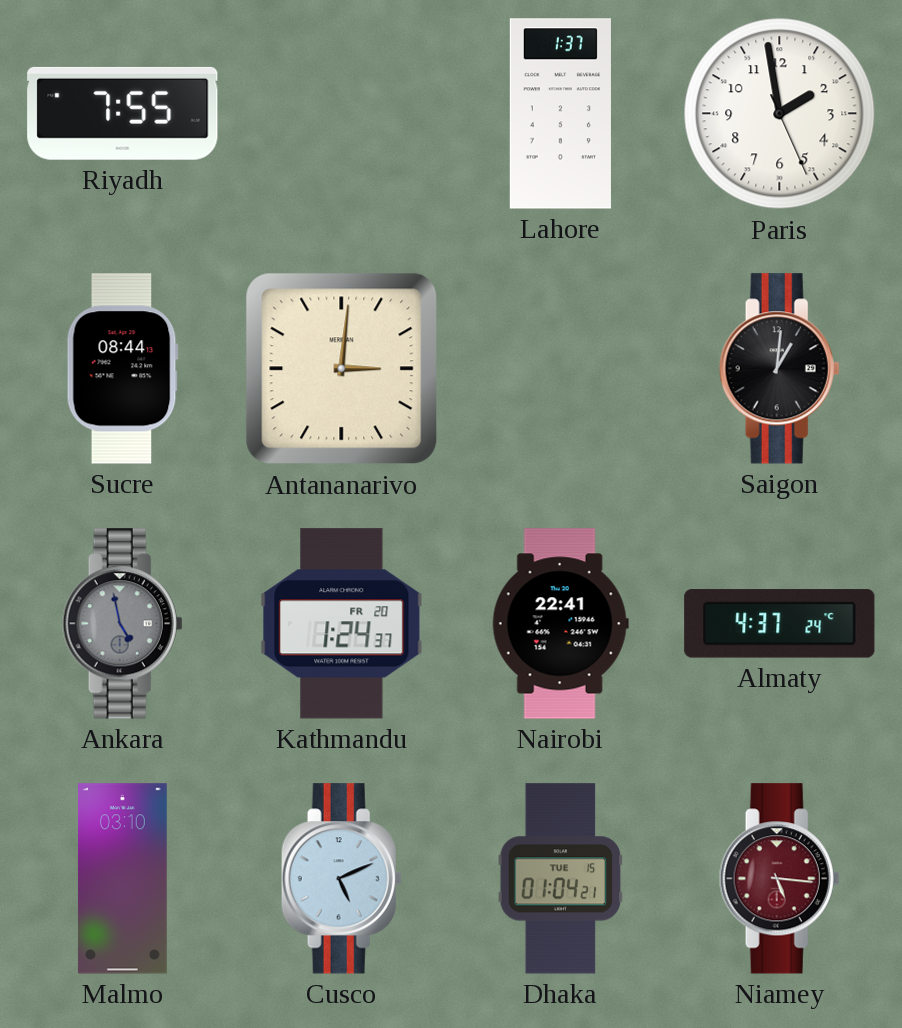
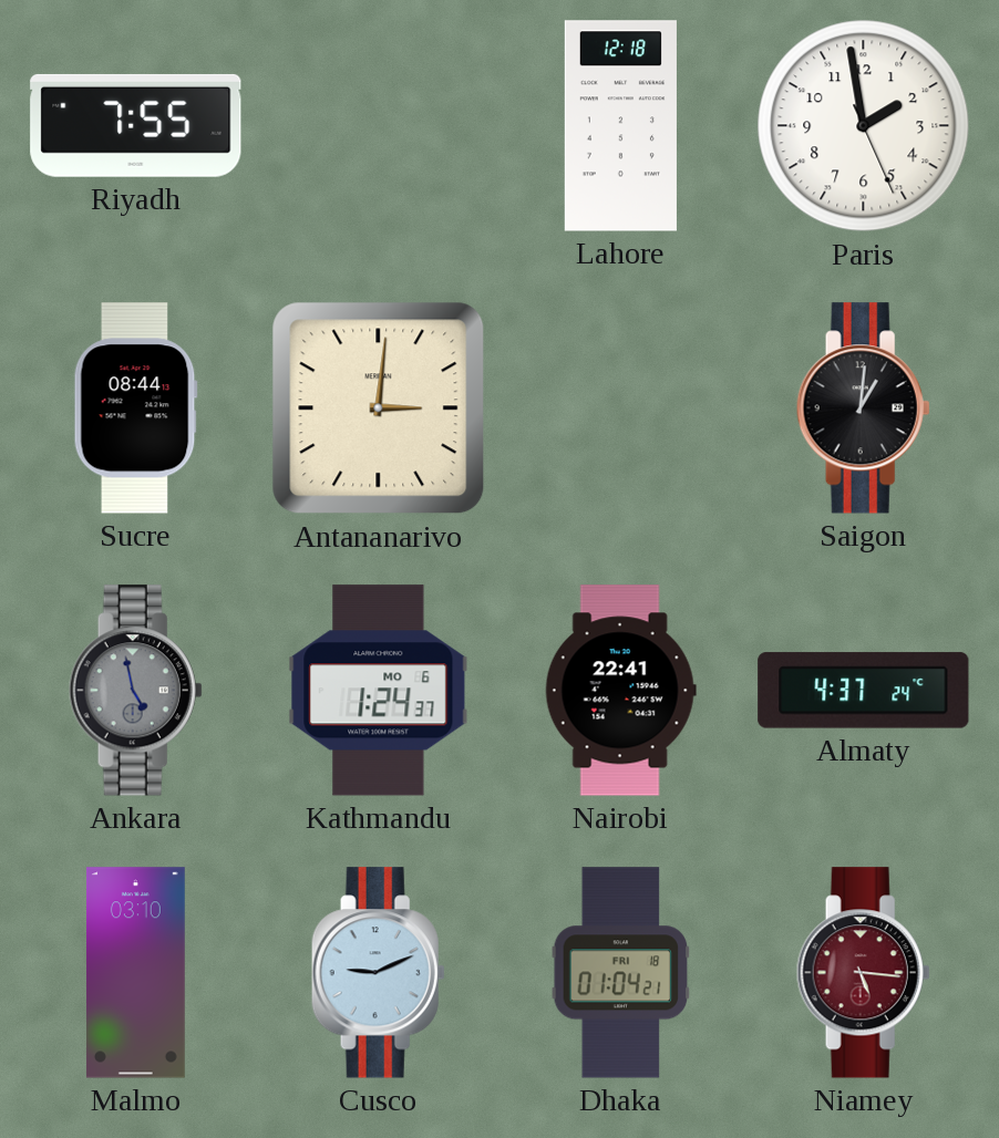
Lahore: 1:37 -> 12:18 (620, 126)
Kathmandu date: FR 20 -> MO 6 (379, 691)
Cusco: 5:11 -> 9:11 (378, 973)
Dhaka date: TUE 15 -> FRI 18 (621, 973)
